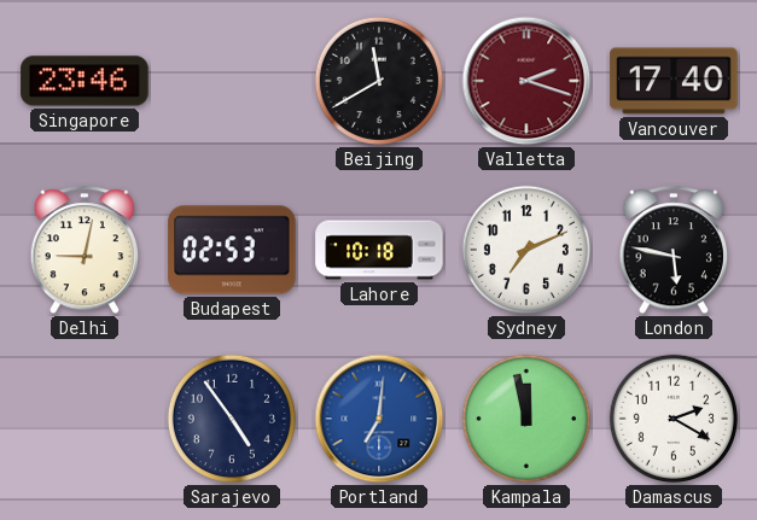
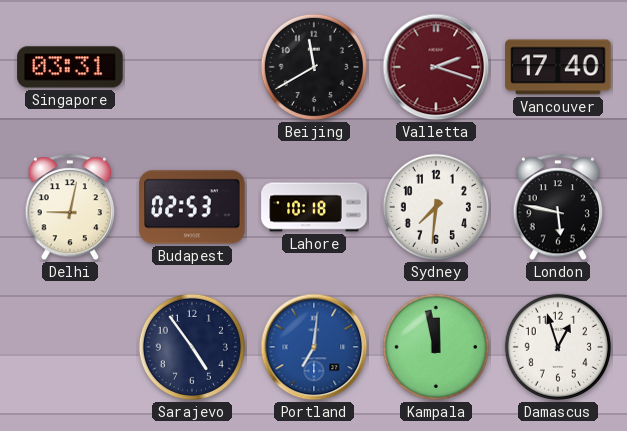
Singapore: 23:46 -> 03:31 (70, 67)
Sydney: 7:11 -> 7:31 (436, 207)
Damascus: 2:20 -> 12:57 (558, 347)
